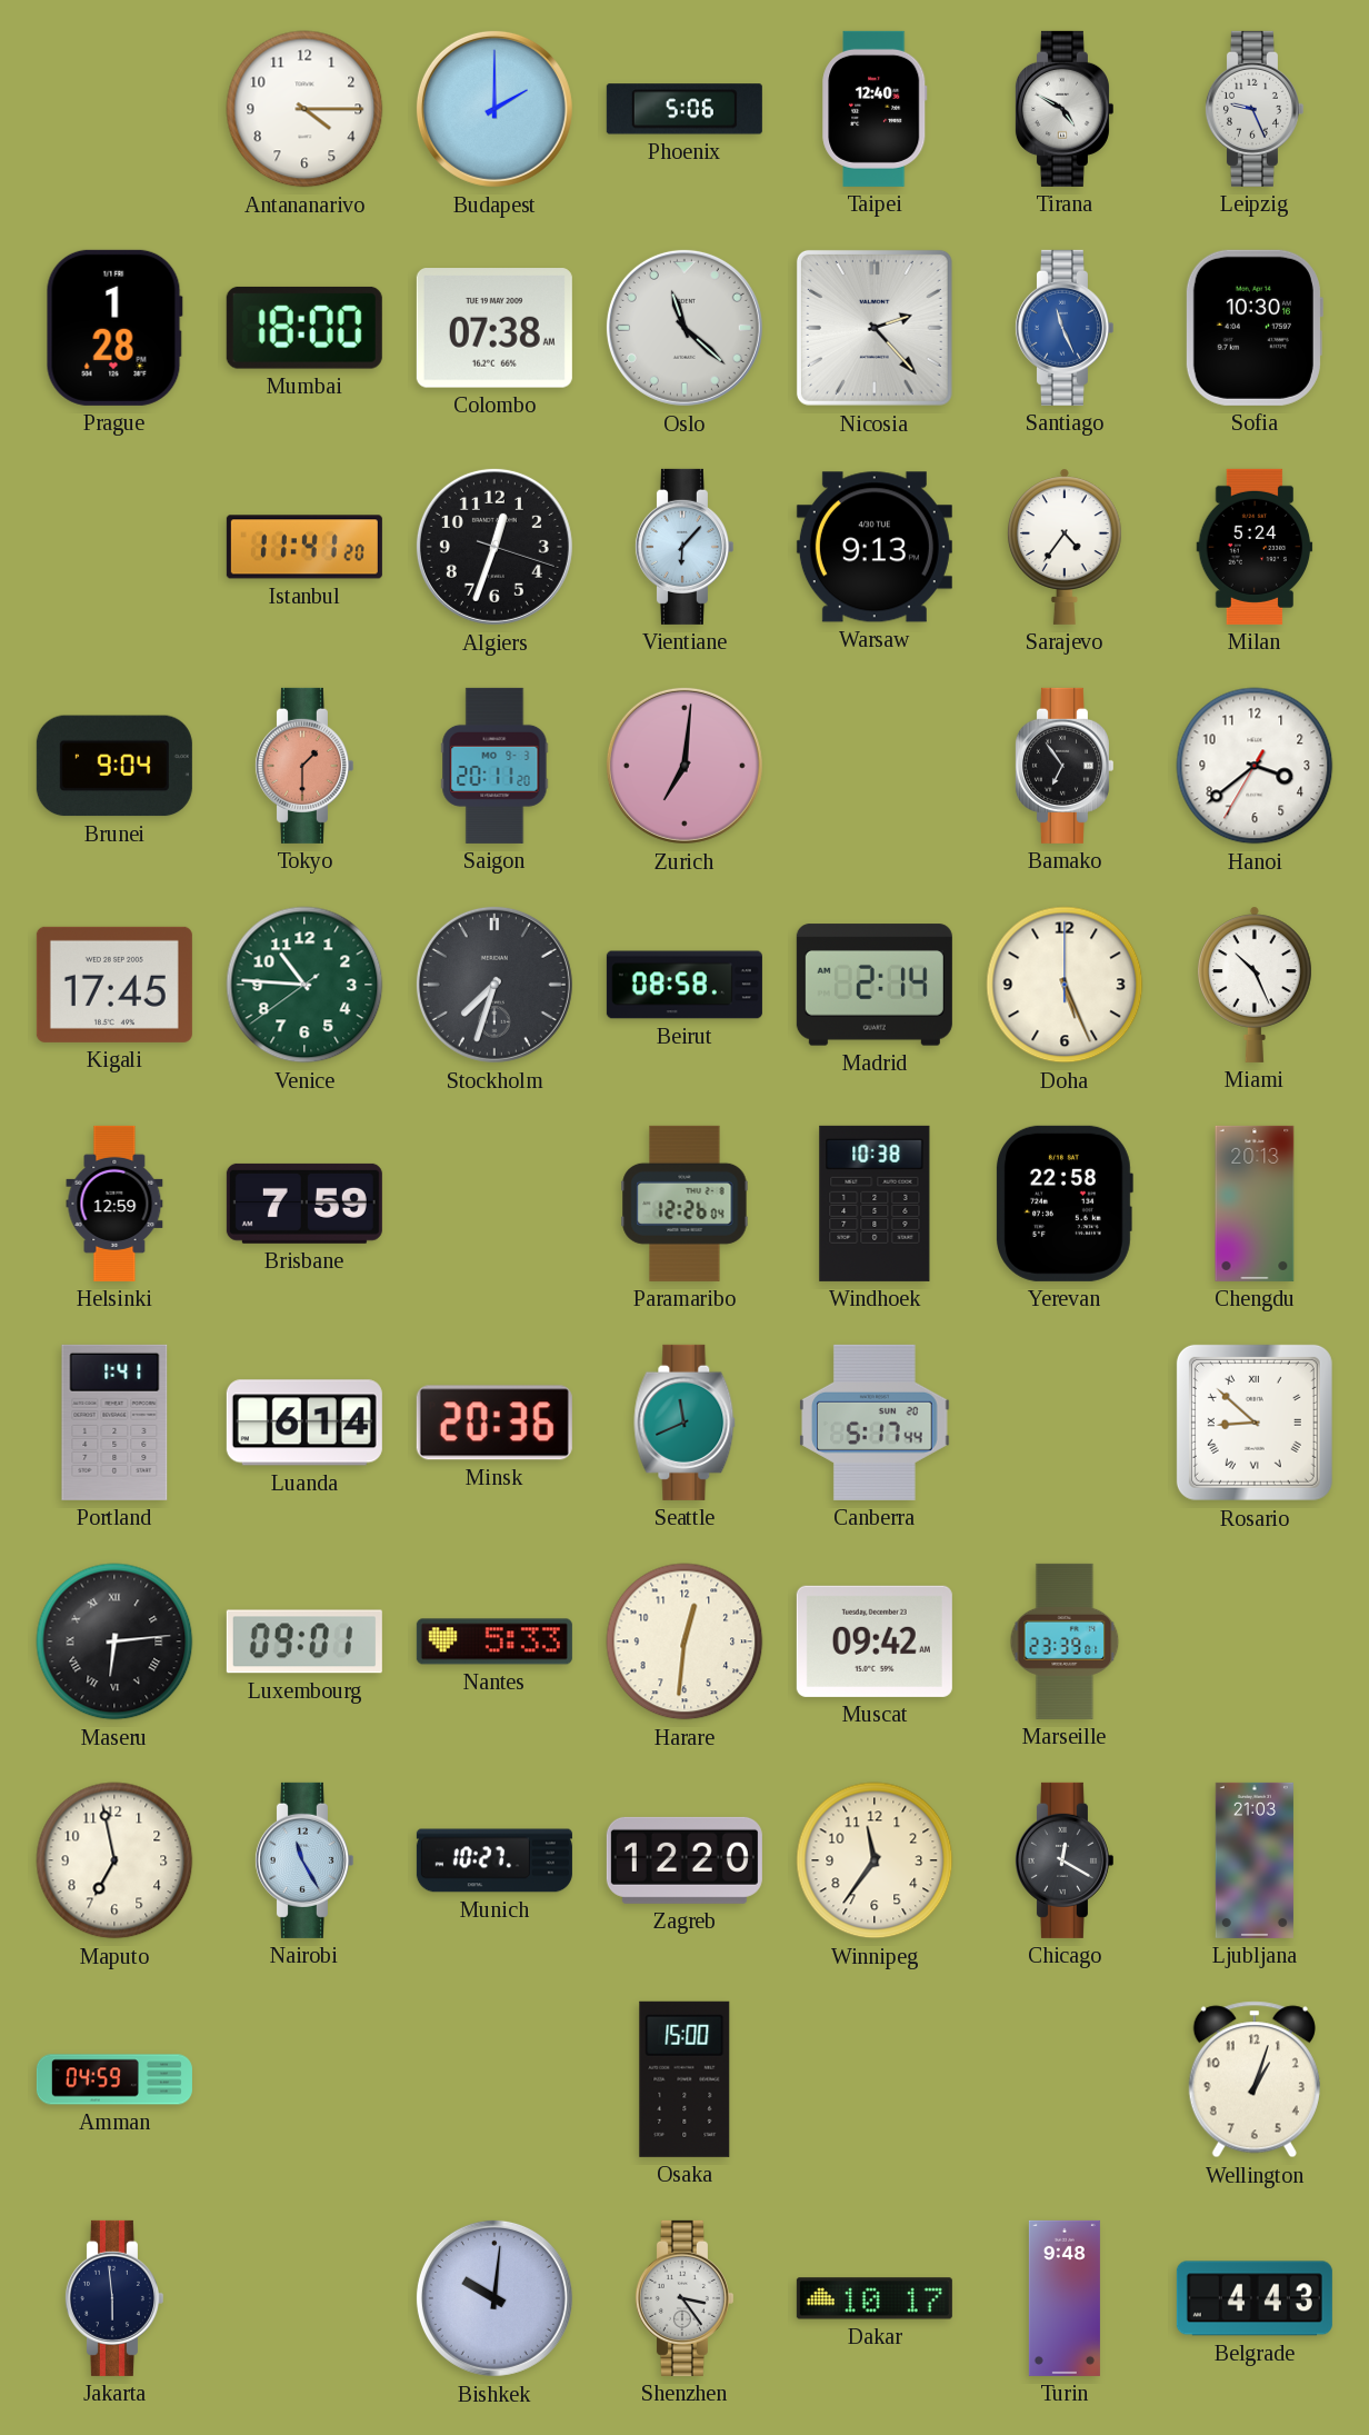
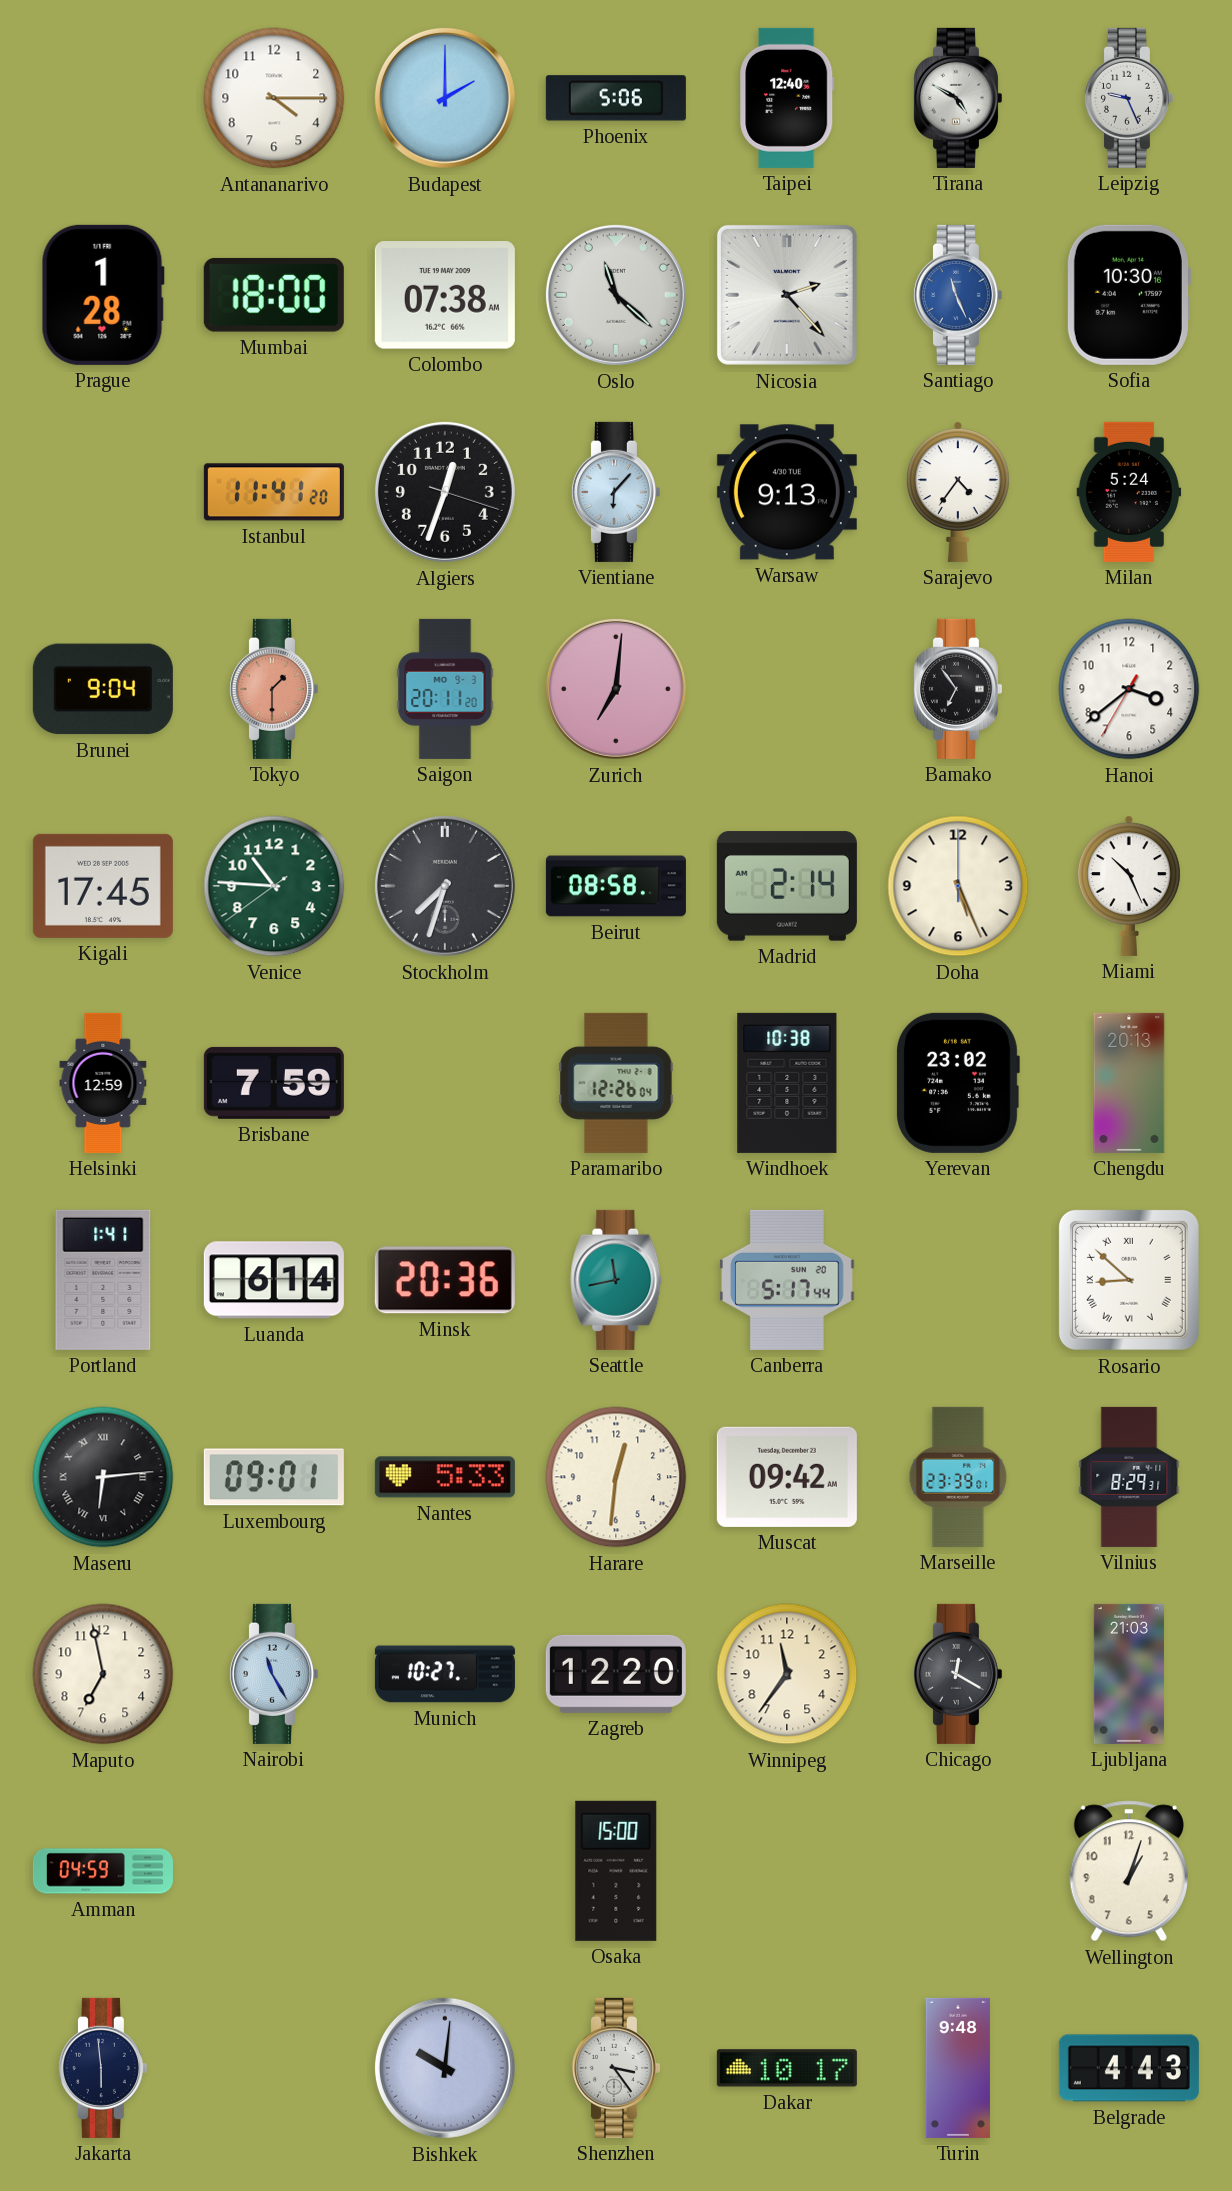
Yerevan: 22:58 -> 23:02 (958, 1083)
Seattle: 11:41 -> 11:43 (616, 1280)
Vilnius: none -> 8:29 (1129, 1477)
